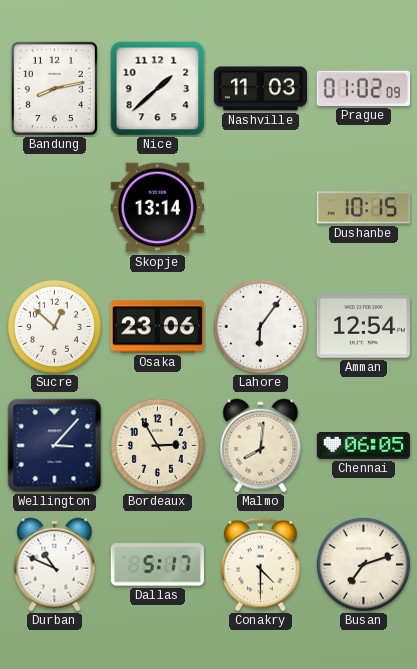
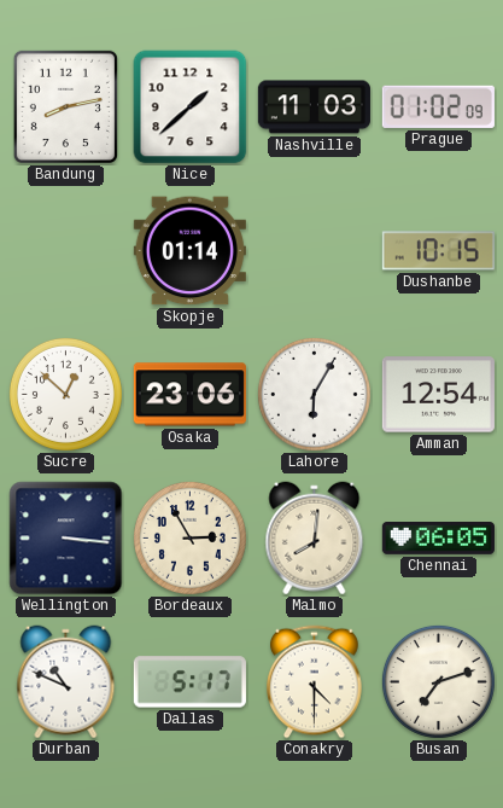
Skopje: 13:14 -> 01:14 (189, 251)
Lahore: 6:06 -> 6:05 (314, 394)
Wellington: 3:07 -> 3:16 (66, 539)
